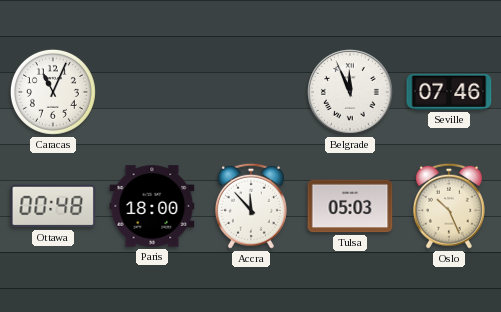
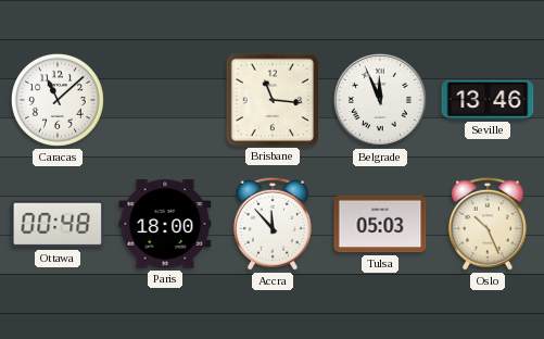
Caracas: 11:04 -> 11:08 (58, 100)
Brisbane: none -> 11:16 (271, 99)
Seville: 07:46 -> 13:46 (488, 100)
